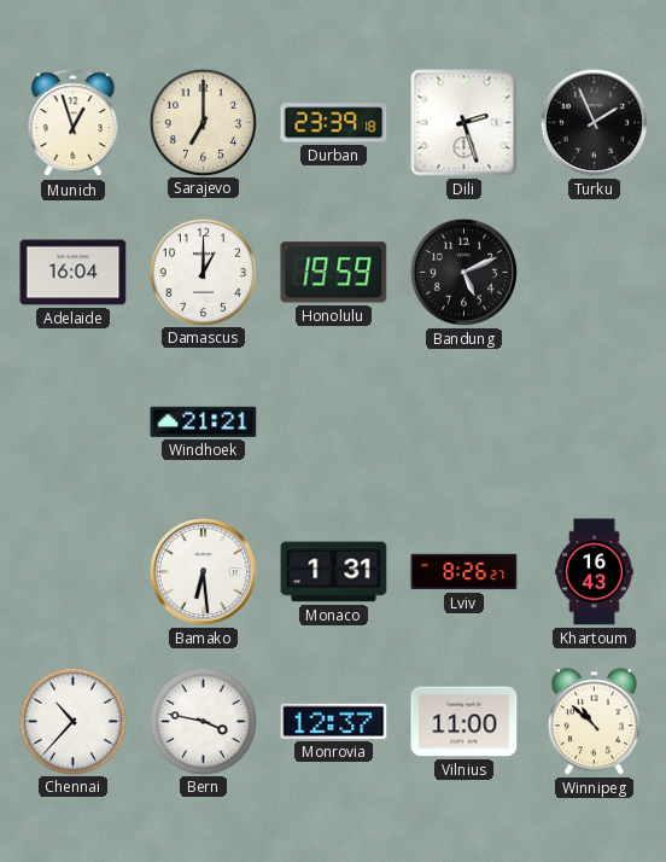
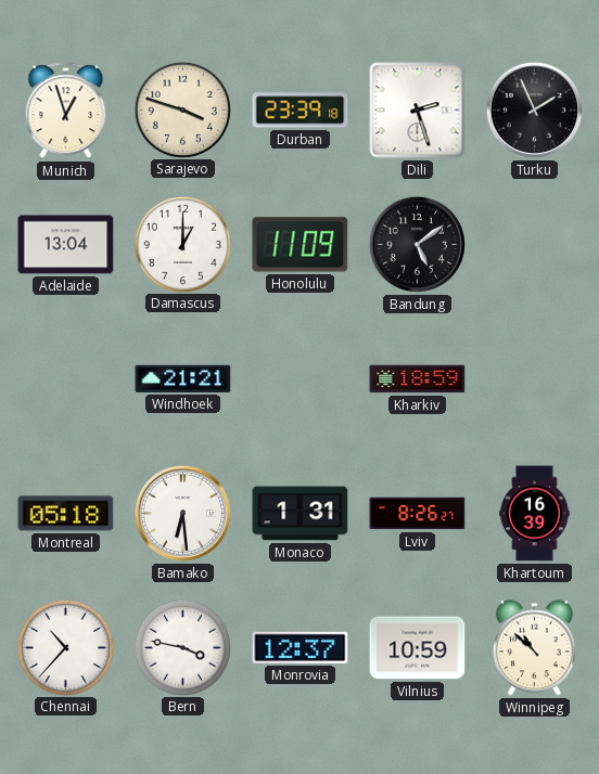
Sarajevo: 7:00 -> 3:48 (182, 109)
Adelaide: 16:04 -> 13:04 (66, 245)
Honolulu: 19:59 -> 11:09 (301, 245)
Bandung: 5:11 -> 5:09 (417, 244)
Kharkiv: none -> 18:59 (418, 379)
Montreal: none -> 05:18 (66, 514)
Khartoum: 16:43 -> 16:39 (535, 514)
Vilnius: 11:00 -> 10:59 (418, 648)
